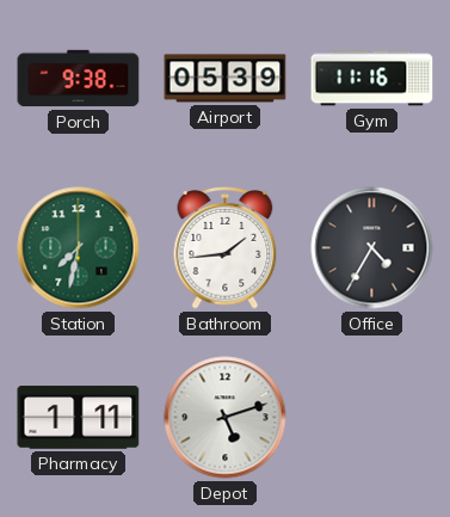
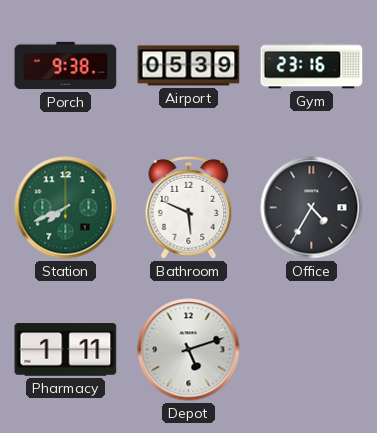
Gym: 11:16 -> 23:16 (312, 66)
Station: 7:32 -> 7:41 (66, 208)
Bathroom: 1:44 -> 5:49 (189, 208)
